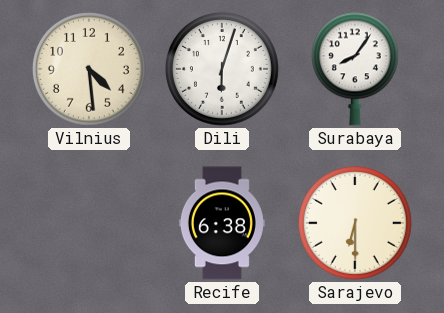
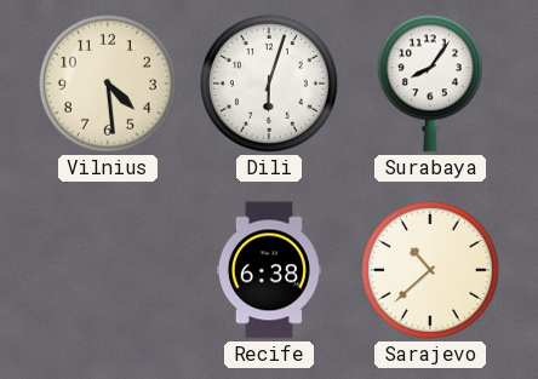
Sarajevo: 6:30 -> 10:38 (430, 270)
